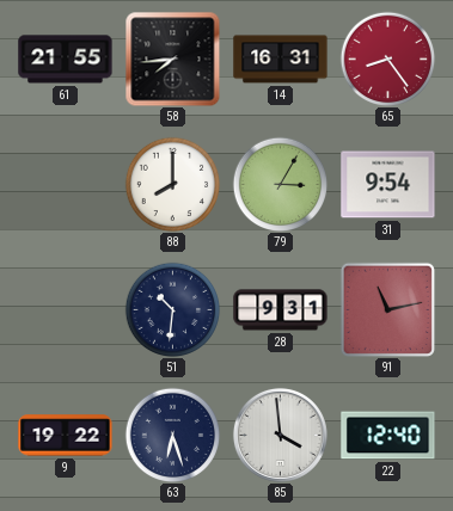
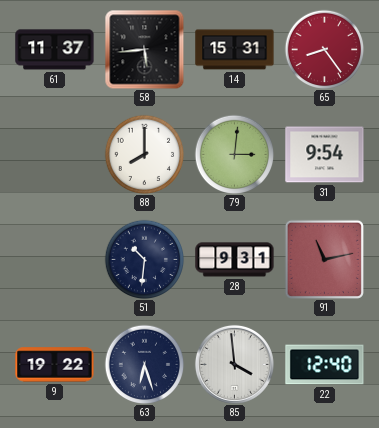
61: 21:55 -> 11:37 (55, 50)
58: 7:44 -> 5:44 (144, 49)
14: 16:31 -> 15:31 (235, 50)
79: 3:05 -> 3:01 (234, 154)
